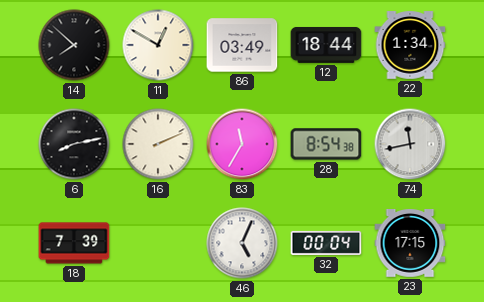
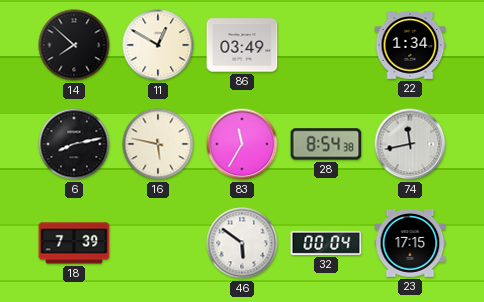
12: 18:44 -> none (326, 45)
16: 2:11 -> 5:47 (158, 144)
46: 5:04 -> 5:51 (242, 243)
